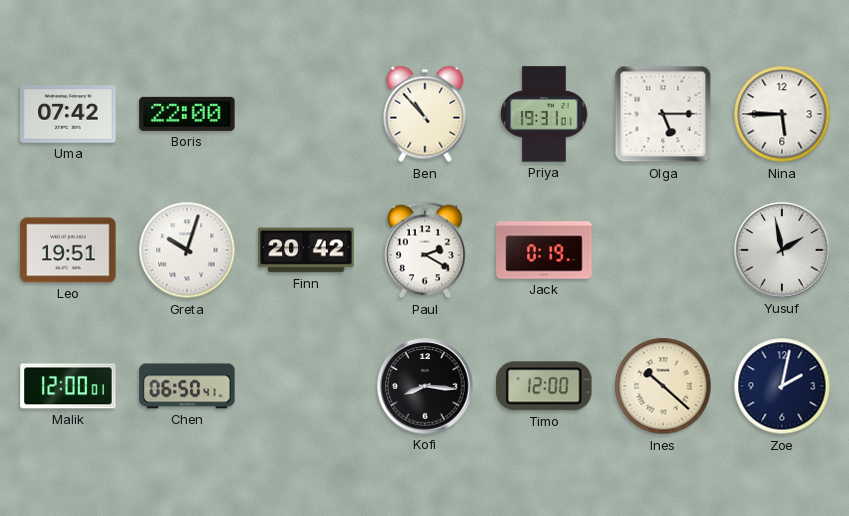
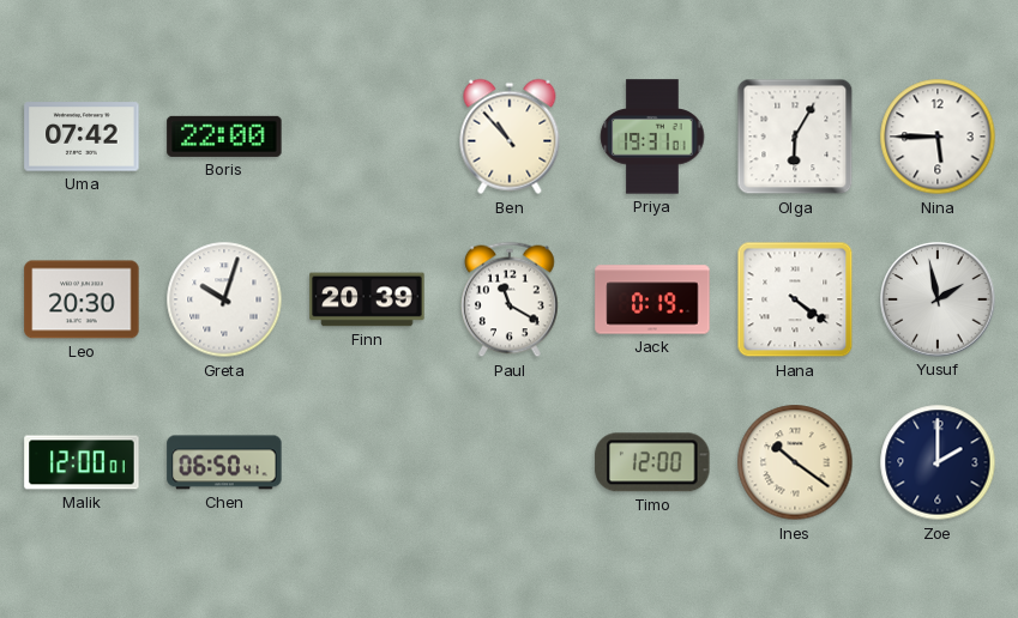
Olga: 5:15 -> 6:05 (795, 137)
Leo: 19:51 -> 20:30 (82, 299)
Finn: 20:42 -> 20:39 (367, 299)
Paul: 2:20 -> 11:20 (511, 299)
Hana: none -> 4:21 (795, 299)
Kofi: 8:16 -> none (425, 386)
Ines: 10:22 -> 10:21 (795, 462)
Zoe: 2:02 -> 2:00 (938, 462)
